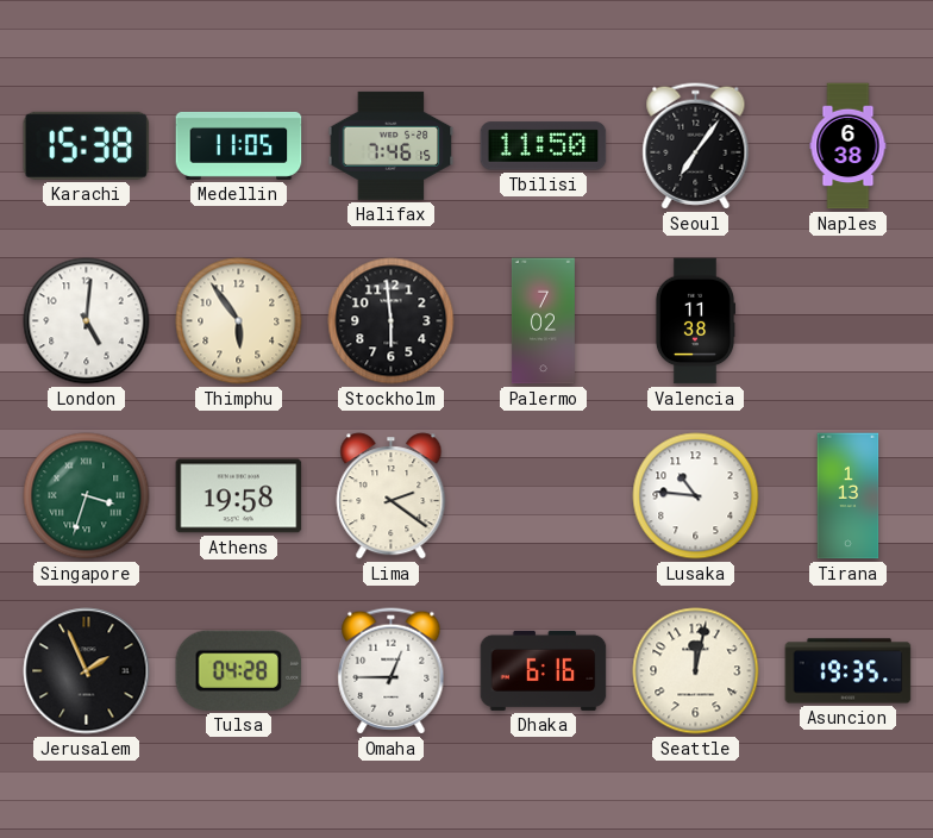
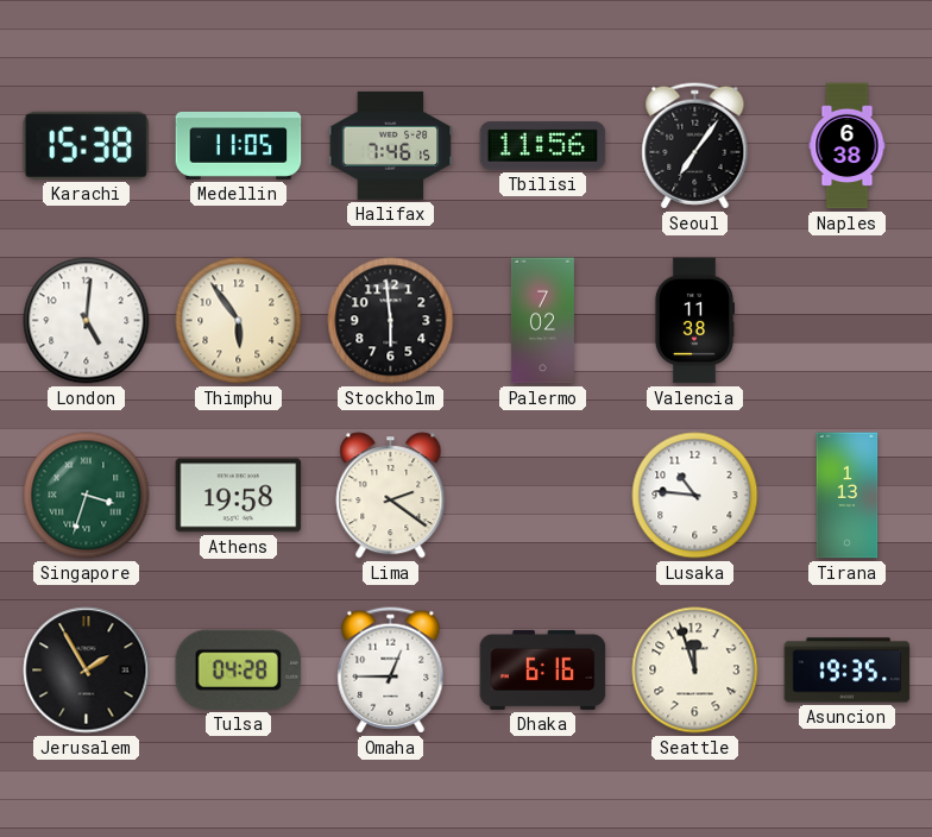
Tbilisi: 11:50 -> 11:56 (543, 146)
Jerusalem: 1:56 -> 1:55 (87, 671)
Seattle: 12:02 -> 11:57 (695, 671)
